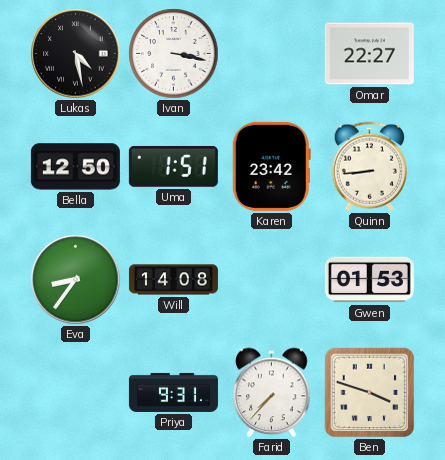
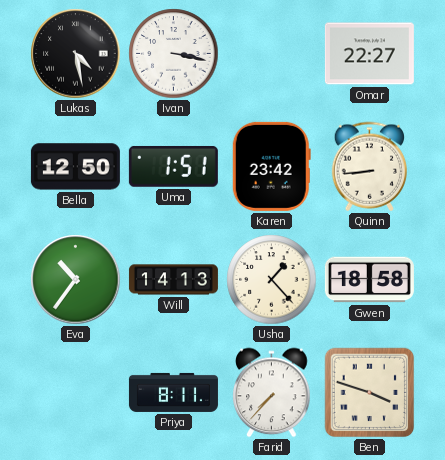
Eva: 8:36 -> 10:36 (76, 280)
Will: 14:08 -> 14:13 (173, 280)
Usha: none -> 1:23 (272, 280)
Gwen: 01:53 -> 18:58 (369, 280)
Priya: 9:31 -> 8:11 (173, 392)
